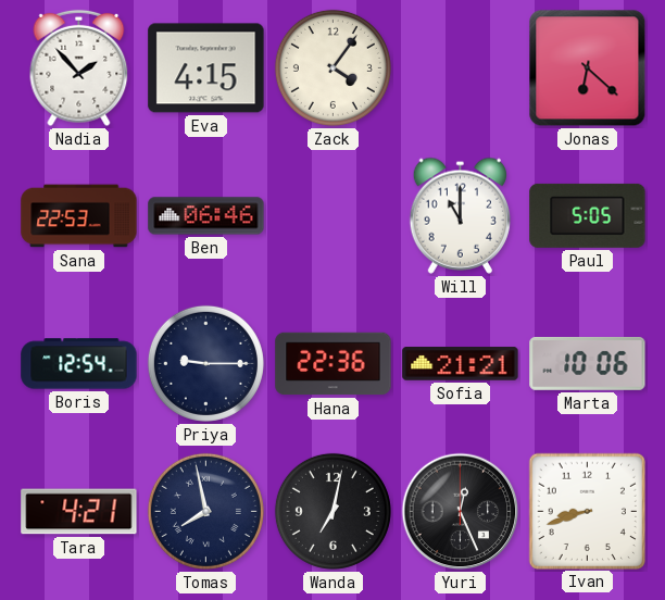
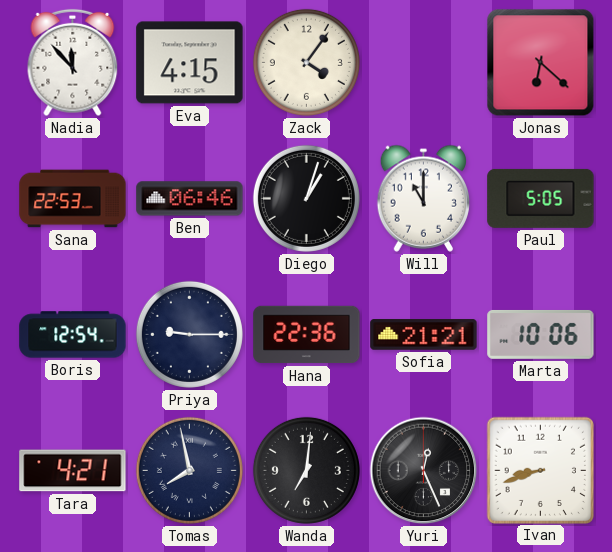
Nadia: 1:53 -> 11:53 (73, 63)
Diego: none -> 1:03 (306, 198)
Wanda: 7:02 -> 7:01 (306, 470)
